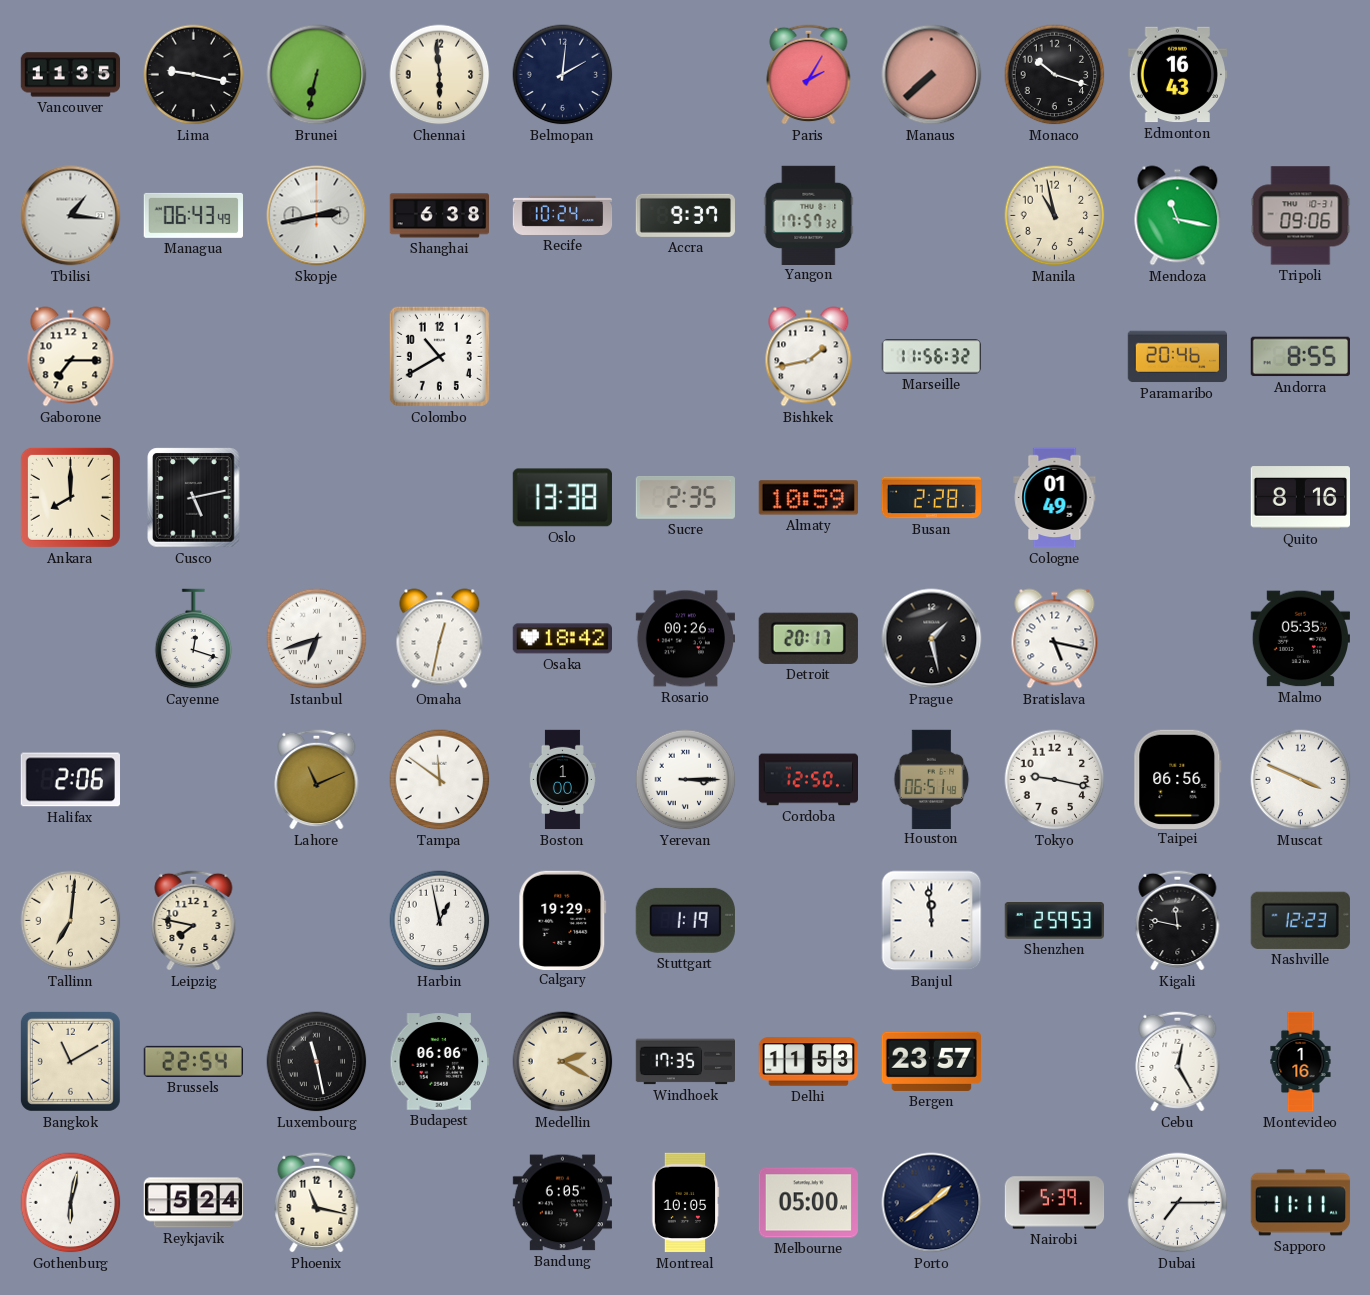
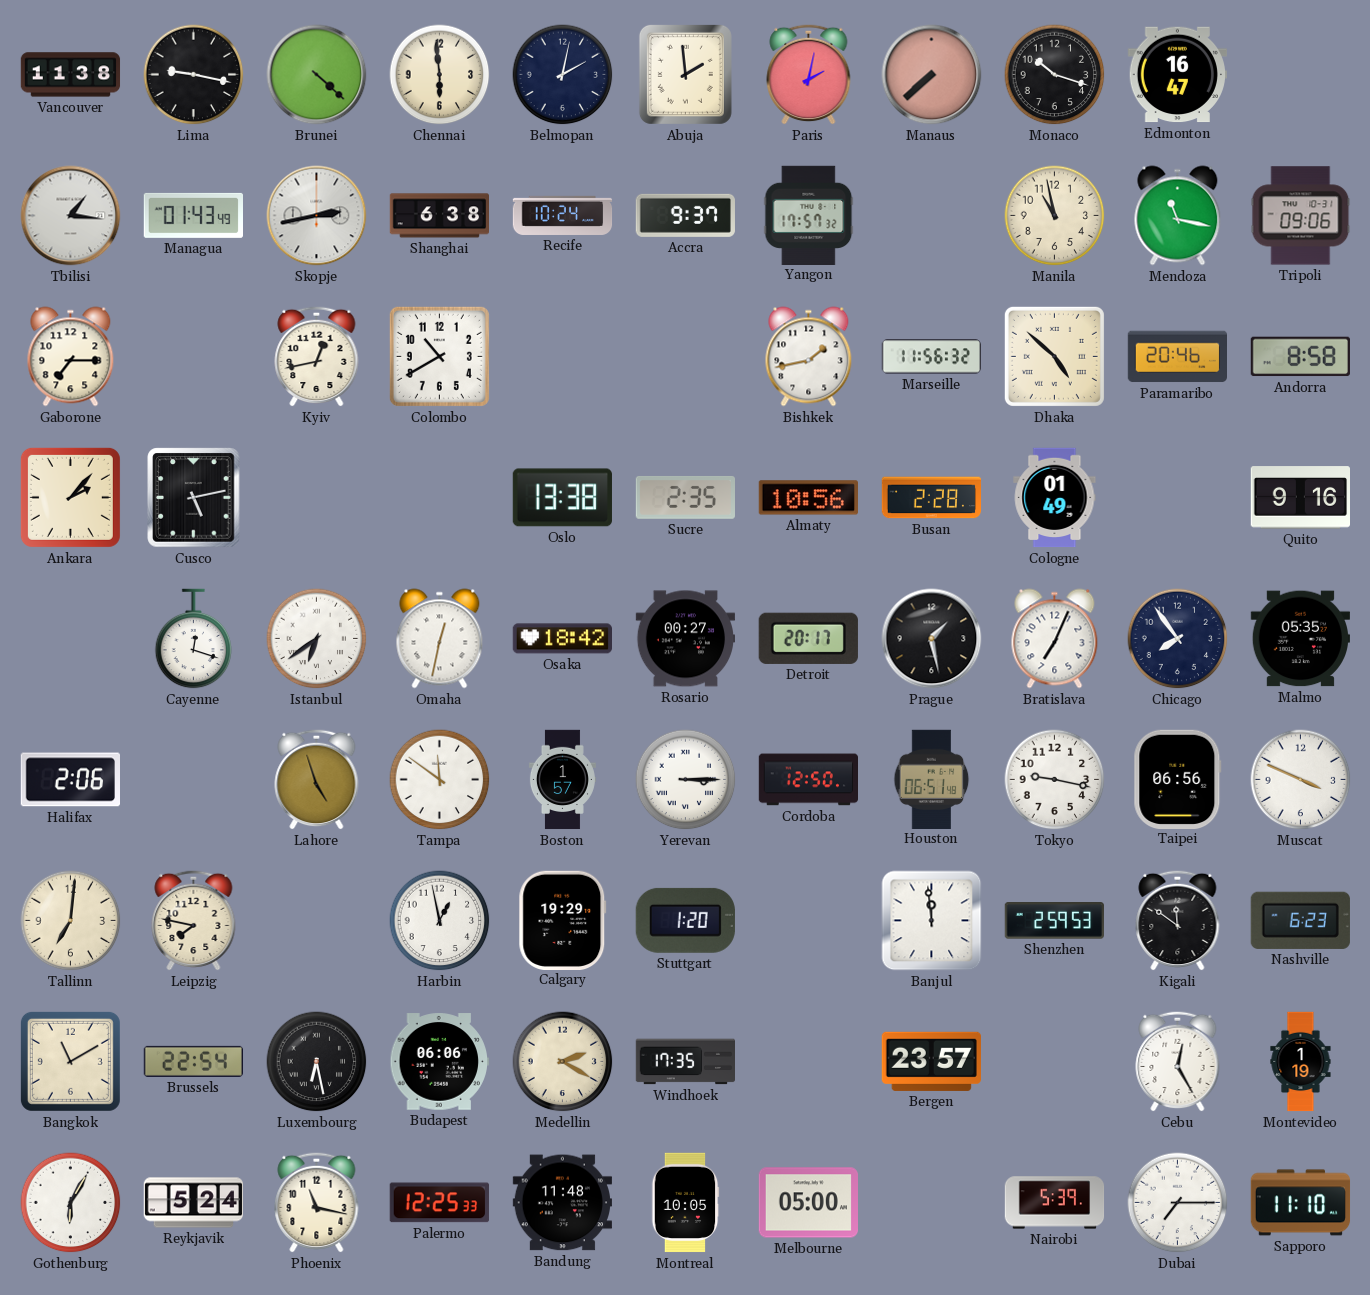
Vancouver: 11:35 -> 11:38 (71, 75)
Brunei: 6:32 -> 4:22 (317, 75)
Belmopan: 2:01 -> 2:02 (563, 75)
Abuja: none -> 1:59 (685, 74)
Paris: 2:05 -> 2:02 (809, 74)
Edmonton: 16:43 -> 16:47 (1177, 75)
Managua: 06:43 -> 01:43 (193, 215)
Kyiv: none -> 12:43 (317, 356)
Dhaka: none -> 4:52 (1054, 356)
Andorra: 8:55 -> 8:58 (1300, 357)
Ankara: 8:00 -> 2:07 (70, 497)
Almaty: 10:59 -> 10:56 (808, 498)
Quito: 8:16 -> 9:16 (1300, 498)
Istanbul: 6:42 -> 6:39 (317, 639)
Rosario: 00:26 -> 00:27 (686, 639)
Bratislava: 5:17 -> 7:04 (1055, 639)
Chicago: none -> 7:54 (1178, 639)
Lahore: 11:11 -> 4:57 (317, 779)
Boston: 1:00 -> 1:57 (562, 780)
Stuttgart: 1:19 -> 1:20 (685, 920)
Kigali: 11:47 -> 11:51 (1178, 920)
Nashville: 12:23 -> 6:23 (1300, 920)
Luxembourg: 11:28 -> 6:28 (317, 1062)
Delhi: 11:53 -> none (809, 1062)
Montevideo: 1:16 -> 1:19 (1301, 1062)
Gothenburg: 6:02 -> 6:05 (71, 1203)
Palermo: none -> 12:25 (439, 1203)
Bandung: 6:05 -> 11:48 (562, 1203)
Porto: 1:39 -> none (932, 1203)
Sapporo: 11:11 -> 11:10 (1301, 1203)
